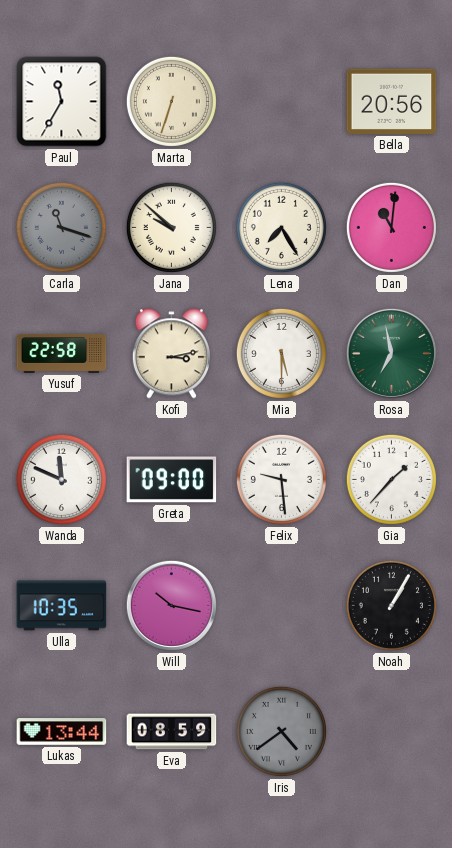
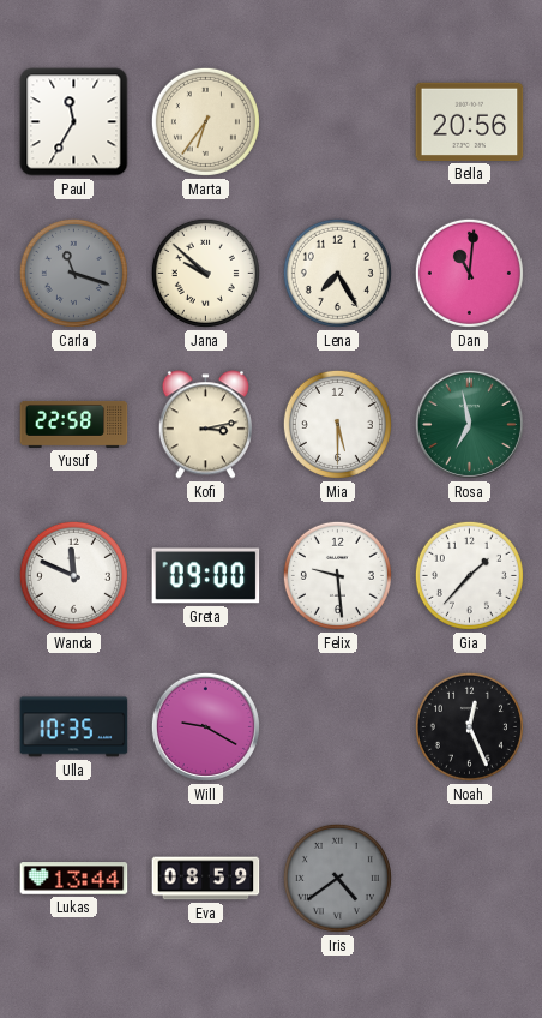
Marta: 6:33 -> 6:36 (205, 121)
Will: 10:17 -> 9:20 (205, 726)
Noah: 1:05 -> 12:26 (469, 726)
